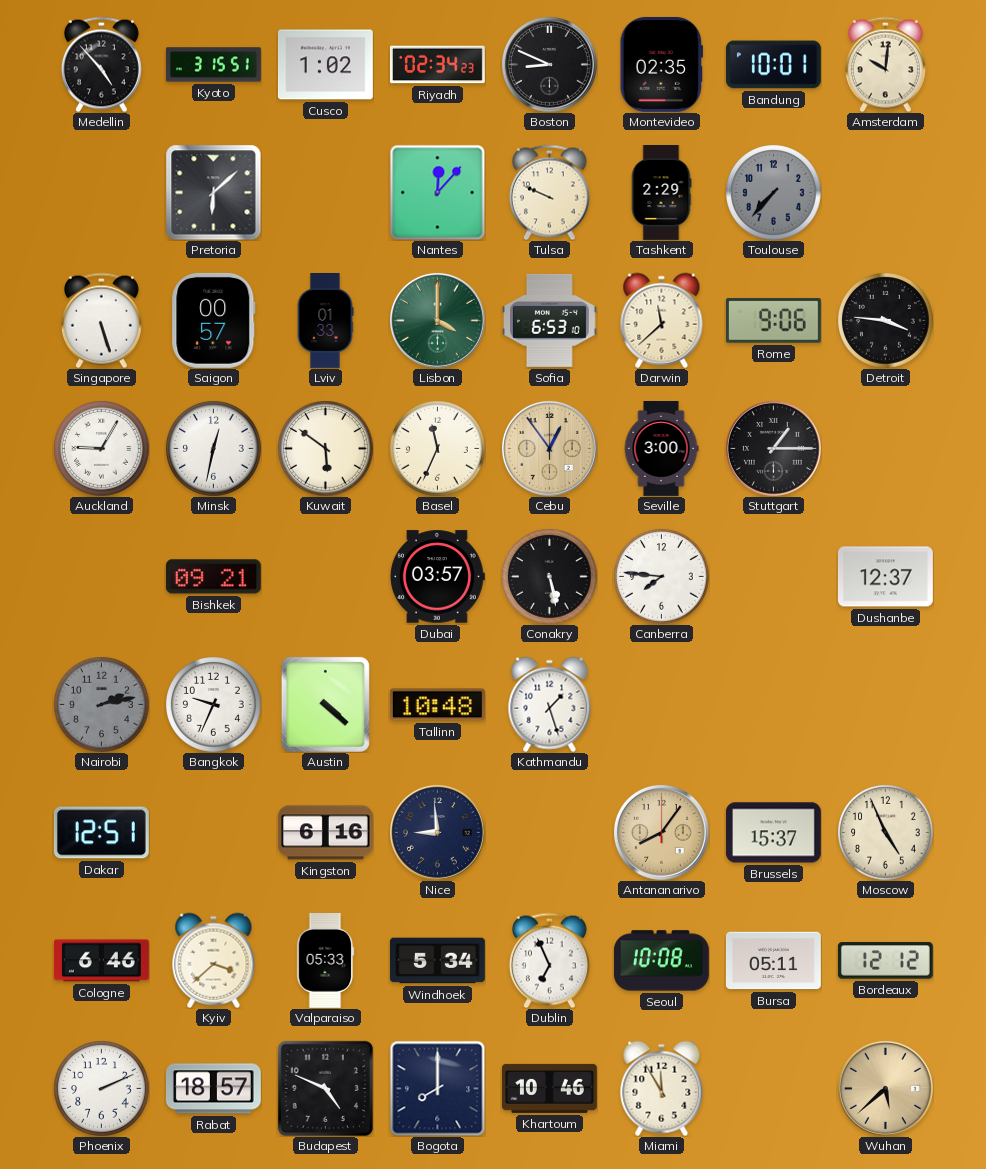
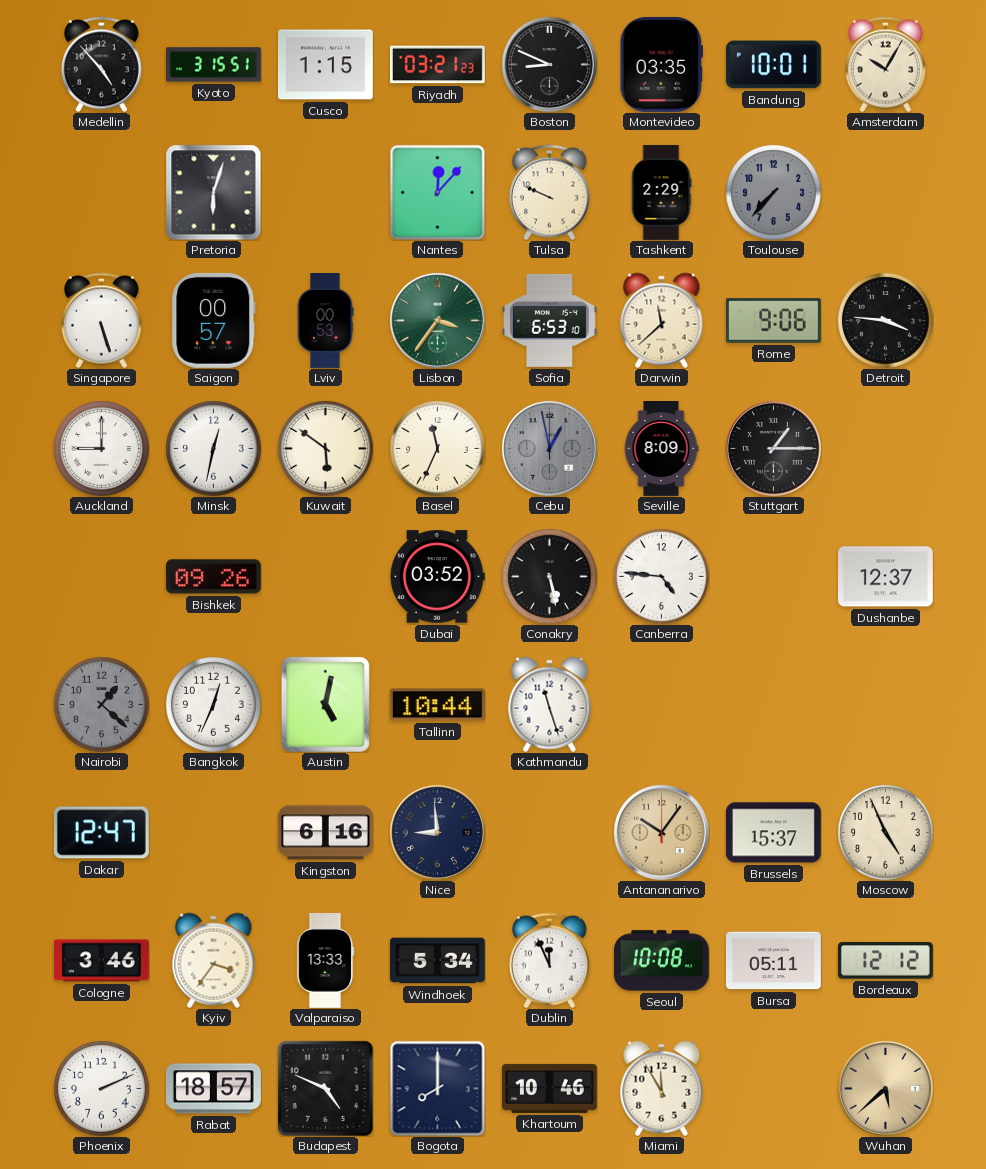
Cusco: 1:02 -> 1:15 (325, 65)
Riyadh: 02:34 -> 03:21 (437, 65)
Montevideo: 02:35 -> 03:35 (661, 64)
Amsterdam: 10:01 -> 10:05 (885, 64)
Pretoria: 6:08 -> 6:03 (213, 192)
Lviv: 01:33 -> 00:53 (325, 321)
Lisbon: 4:00 -> 3:36 (437, 320)
Auckland: 9:05 -> 9:00 (101, 448)
Cebu: 12:54 -> 12:58 (549, 448)
Cebu dial: champagne -> grey (549, 448)
Seville: 3:00 -> 8:09 (661, 449)
Bishkek: 09:21 -> 09:26 (213, 577)
Dubai: 03:57 -> 03:52 (437, 577)
Canberra: 7:46 -> 4:46 (661, 576)
Nairobi: 2:13 -> 1:22 (101, 704)
Bangkok: 9:34 -> 12:34 (213, 704)
Austin: 4:22 -> 5:02 (325, 704)
Tallinn: 10:48 -> 10:44 (437, 705)
Kathmandu: 1:27 -> 11:27 (550, 704)
Dakar: 12:51 -> 12:47 (101, 833)
Antananarivo: 8:06 -> 10:06 (661, 832)
Cologne: 6:46 -> 3:46 (101, 961)
Kyiv: 3:38 -> 3:36 (214, 960)
Valparaiso: 05:33 -> 13:33 (326, 960)
Dublin: 6:56 -> 11:56 (549, 960)
